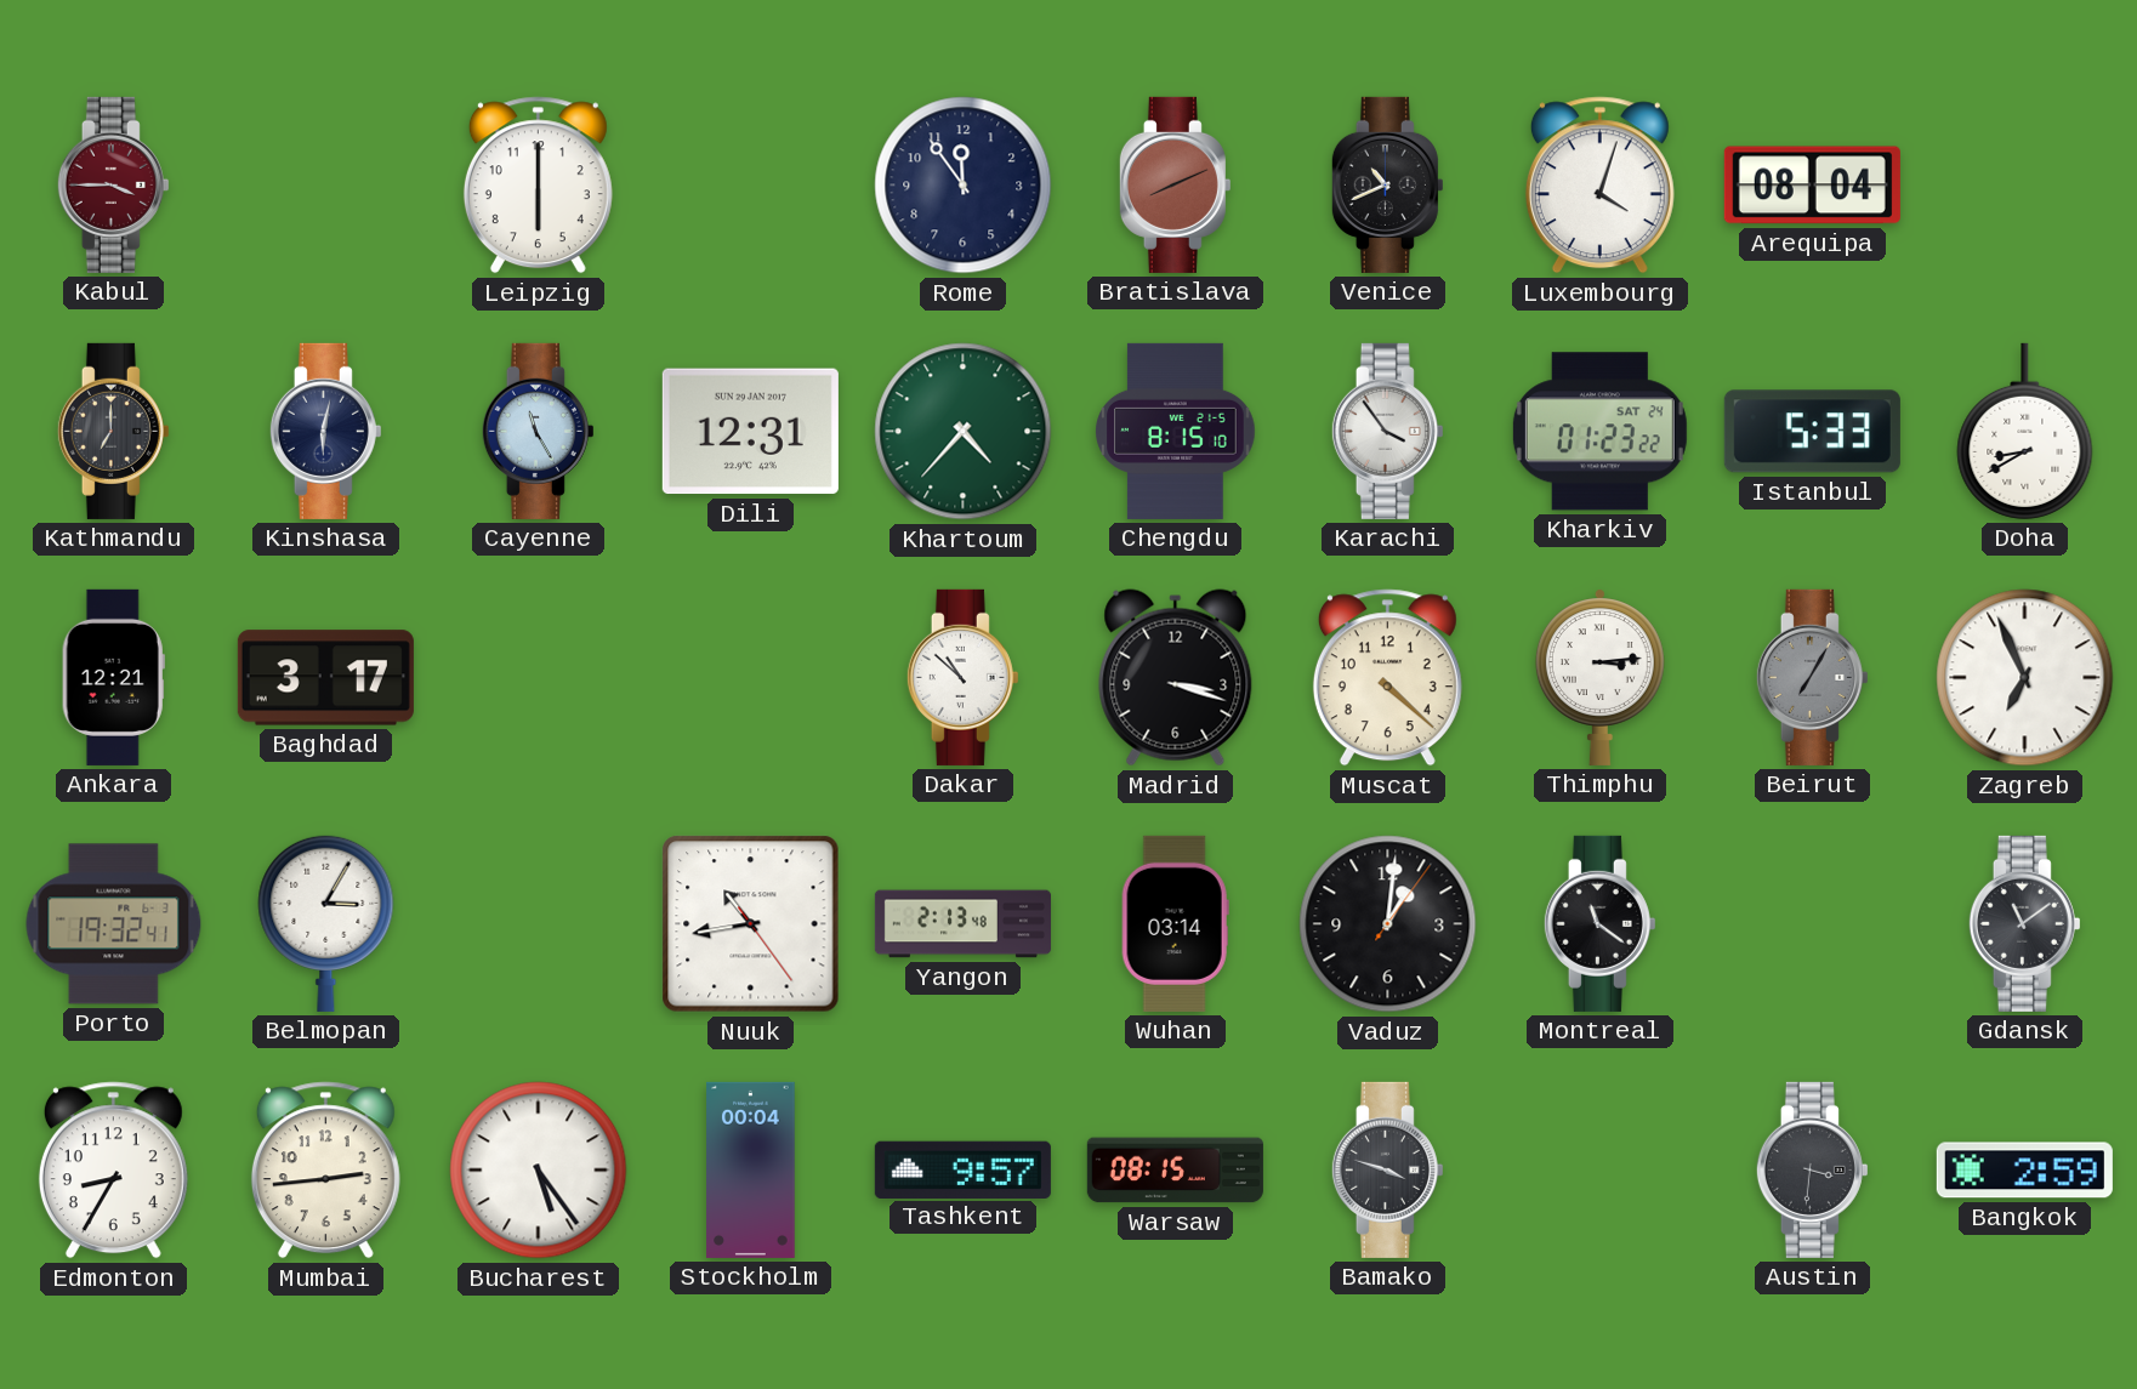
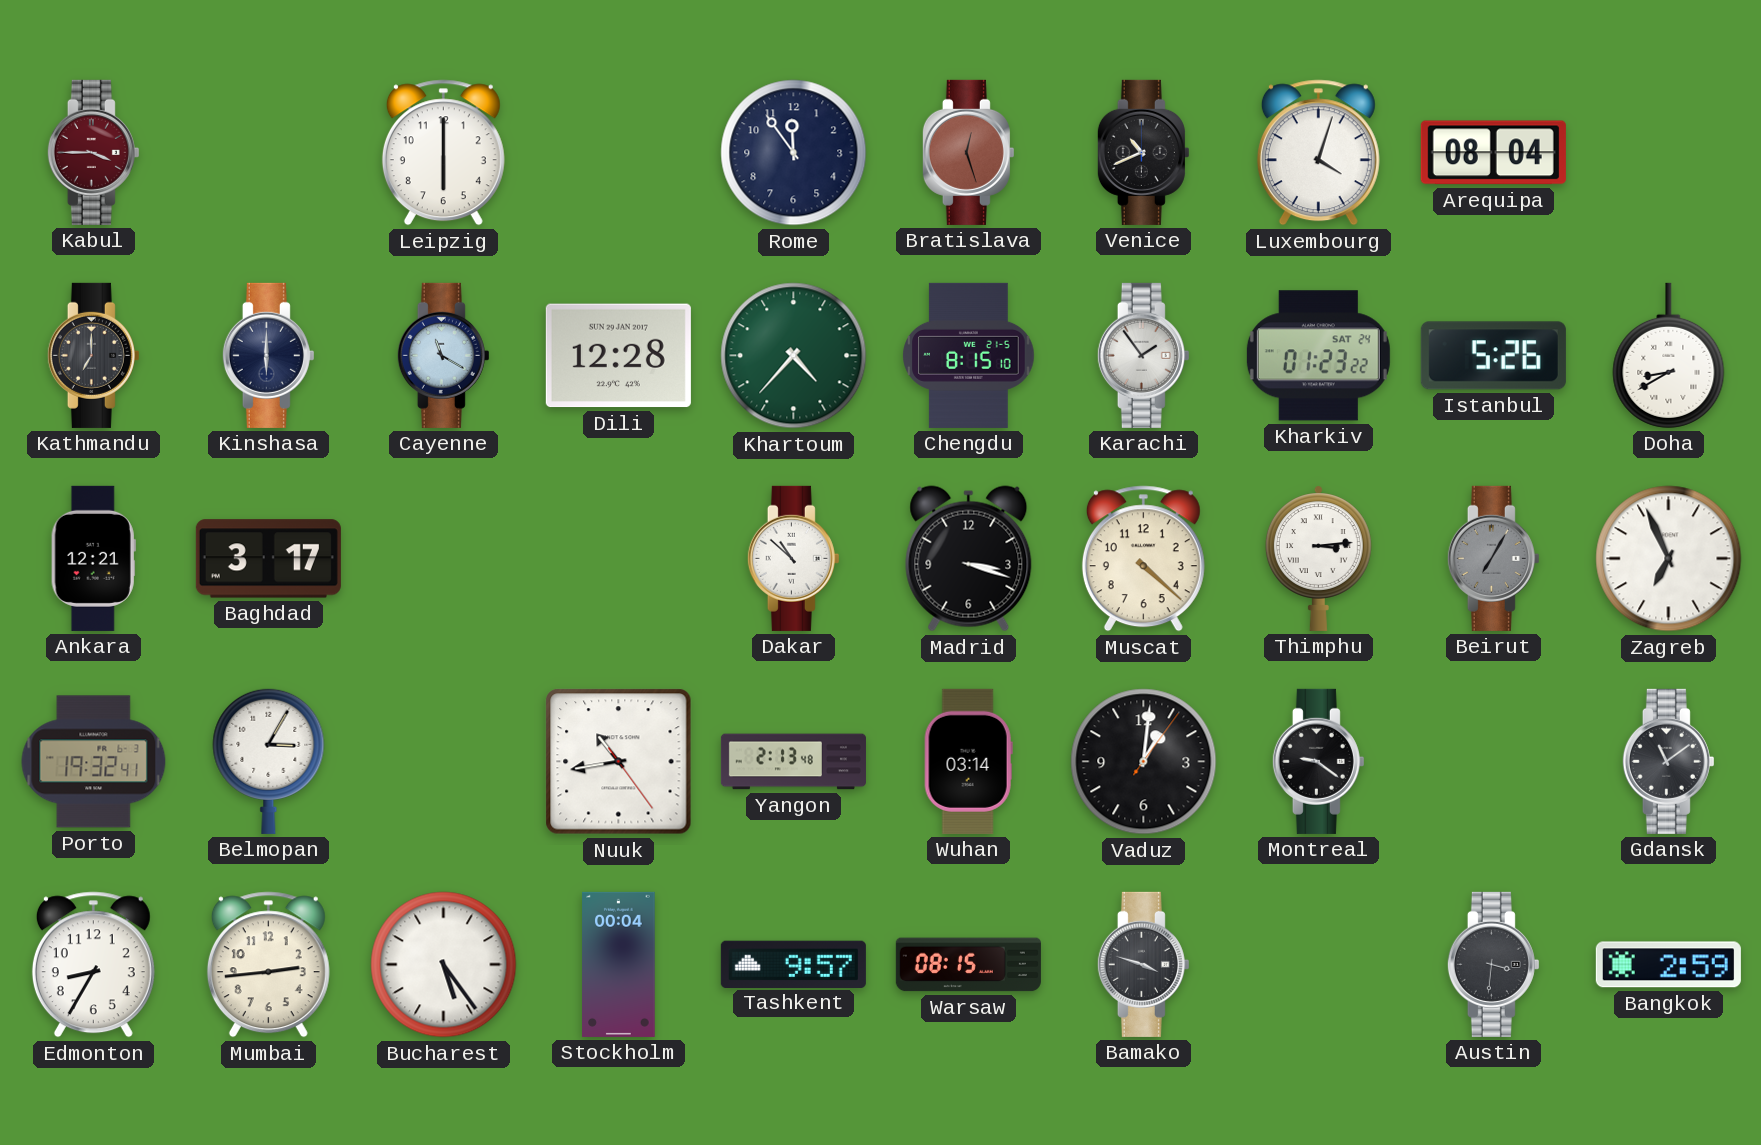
Bratislava: 8:11 -> 12:27 (968, 152)
Kinshasa: 6:02 -> 6:00 (268, 355)
Cayenne: 11:25 -> 11:20 (443, 355)
Dili: 12:31 -> 12:28 (618, 356)
Karachi: 3:54 -> 1:54 (1143, 355)
Istanbul: 5:33 -> 5:26 (1493, 356)
Montreal: 11:21 -> 9:21 (1318, 761)
